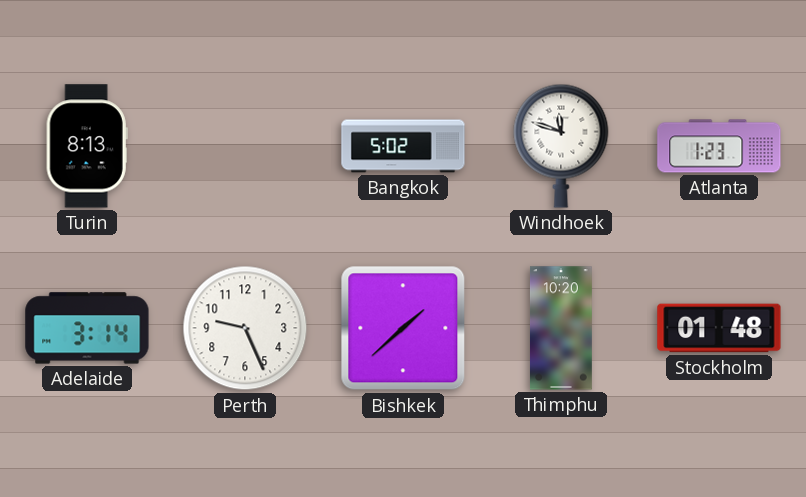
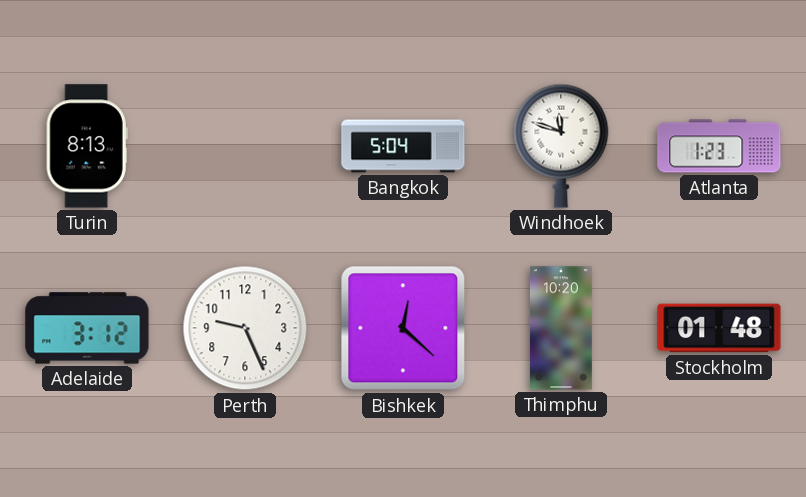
Bangkok: 5:02 -> 5:04 (403, 146)
Adelaide: 3:14 -> 3:12 (87, 328)
Bishkek: 1:38 -> 12:22 (403, 328)
